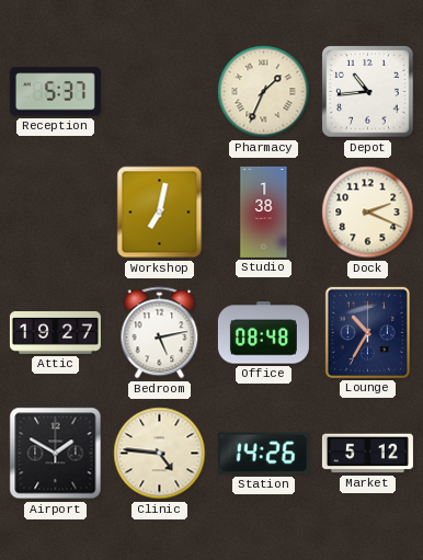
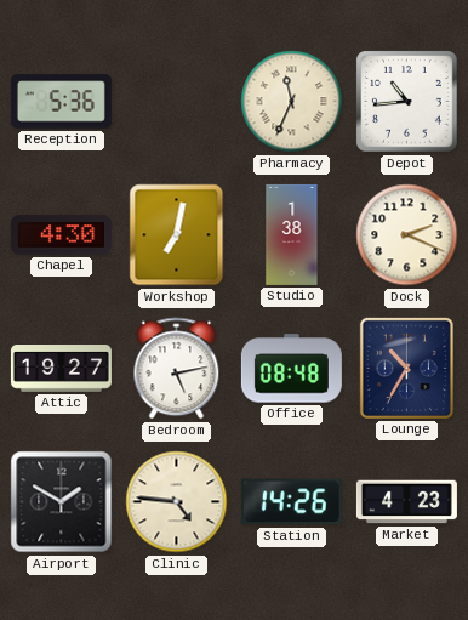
Reception: 5:37 -> 5:36 (61, 102)
Pharmacy: 1:34 -> 11:34 (292, 102)
Chapel: none -> 4:30 (61, 235)
Market: 5:12 -> 4:23 (406, 502)
